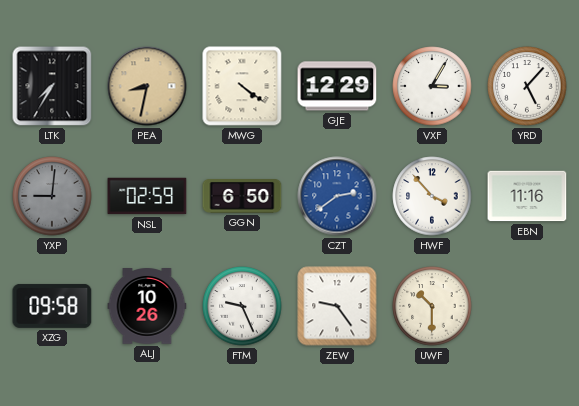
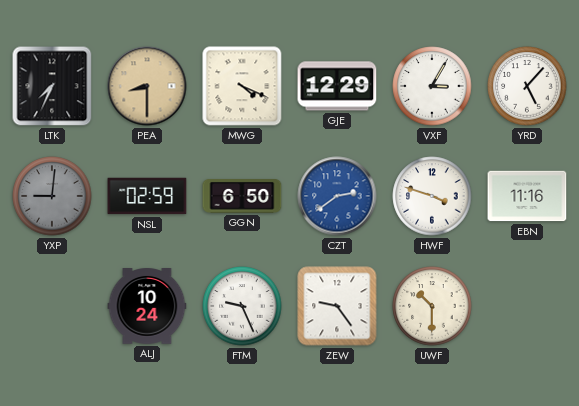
LTK: 7:35 -> 7:34 (52, 86)
PEA: 8:32 -> 8:30 (147, 86)
MWG: 4:21 -> 4:19 (242, 86)
HWF: 3:53 -> 3:48 (432, 196)
XZG: 09:58 -> none (52, 306)
ALJ: 10:26 -> 10:24 (147, 307)
